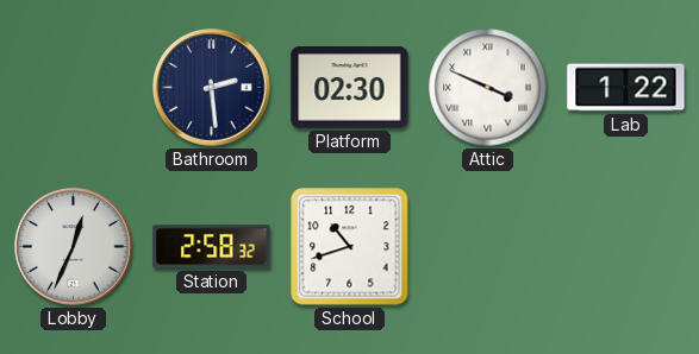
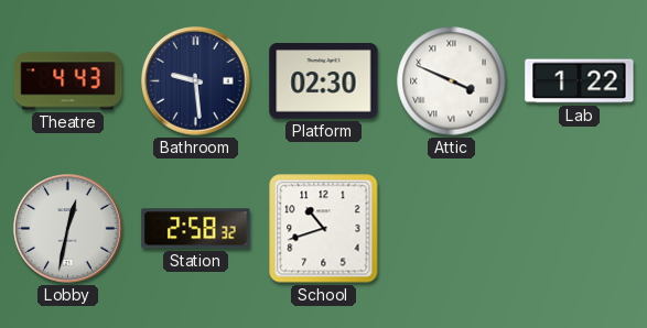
Theatre: none -> 4:43 (68, 81)
Bathroom: 2:29 -> 9:29 (196, 81)
Lobby: 12:34 -> 12:32 (68, 229)
